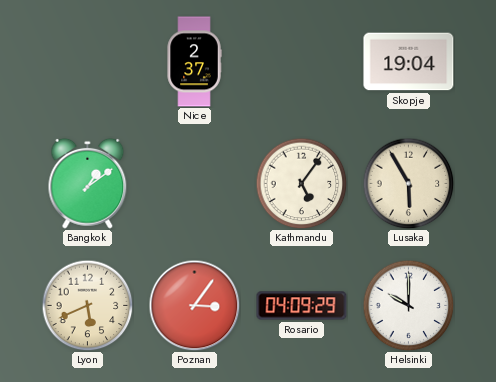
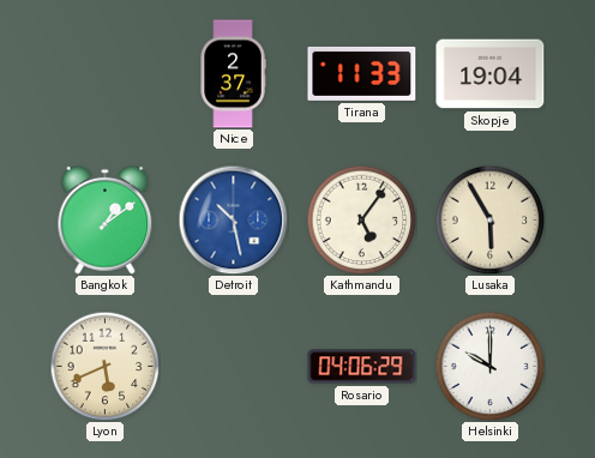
Tirana: none -> 11:33 (362, 73)
Detroit: none -> 10:28 (233, 219)
Poznan: 3:06 -> none (194, 305)
Rosario: 04:09 -> 04:06 (362, 367)
